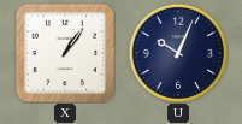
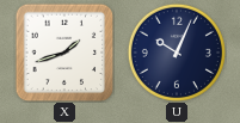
X: 1:06 -> 1:42 (64, 53)
